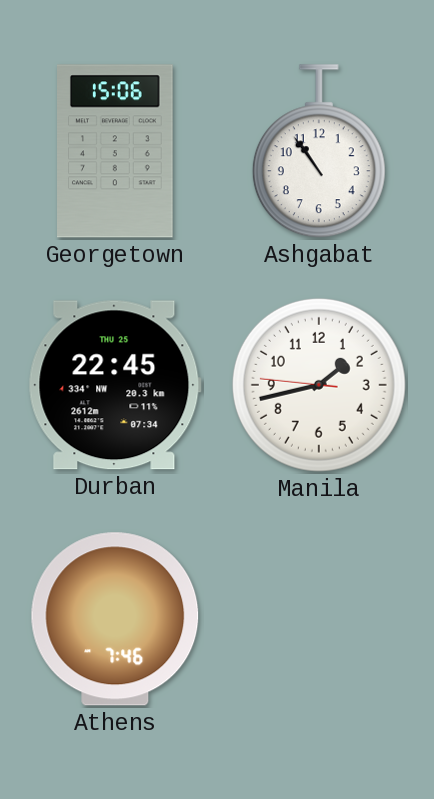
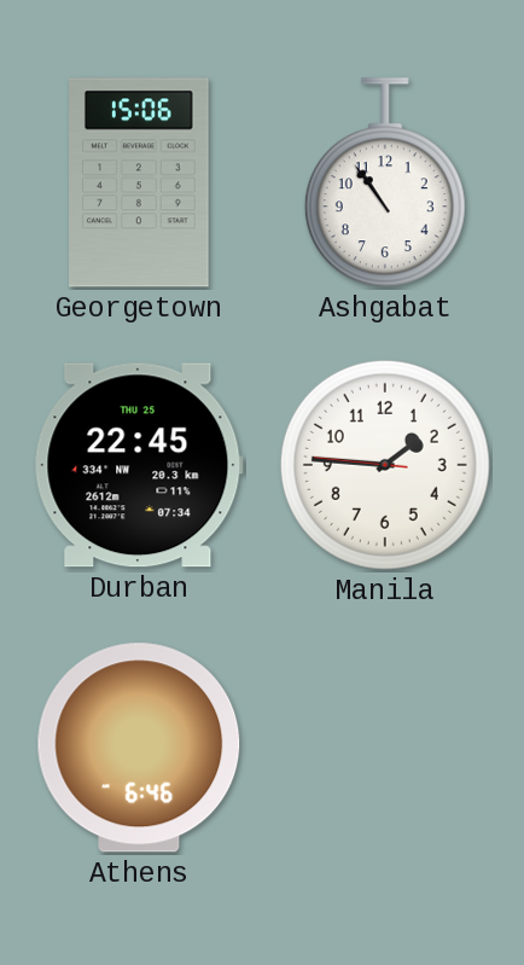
Manila: 1:42 -> 1:45 (385, 465)
Athens: 7:46 -> 6:46 (139, 748)
